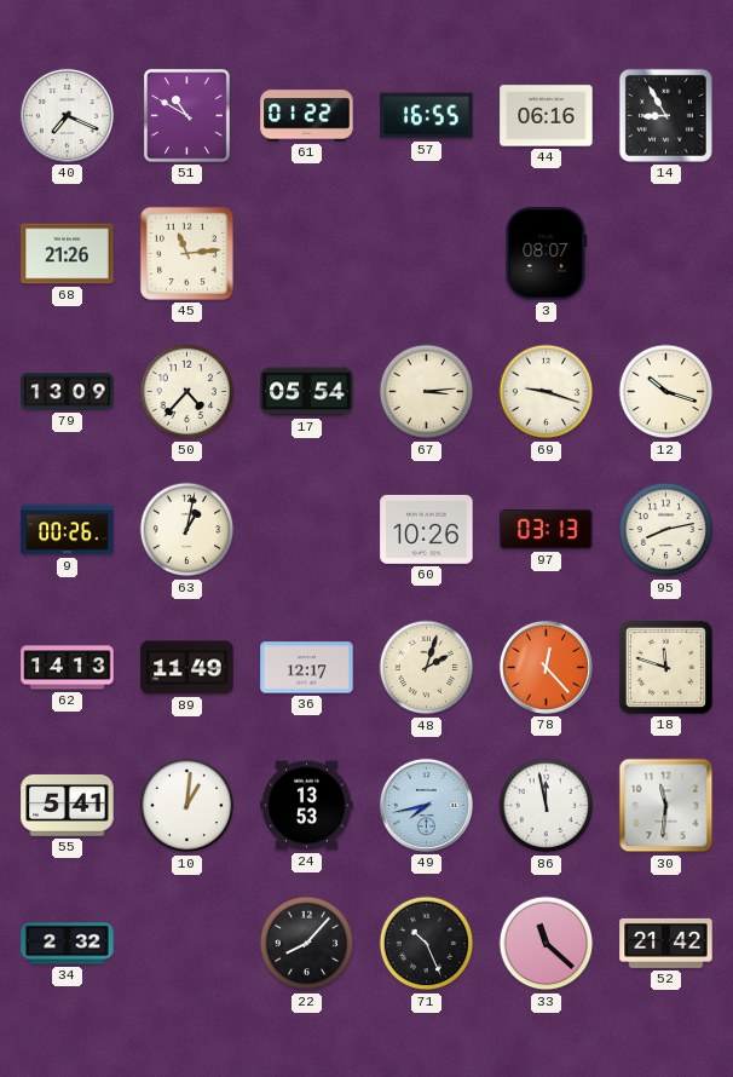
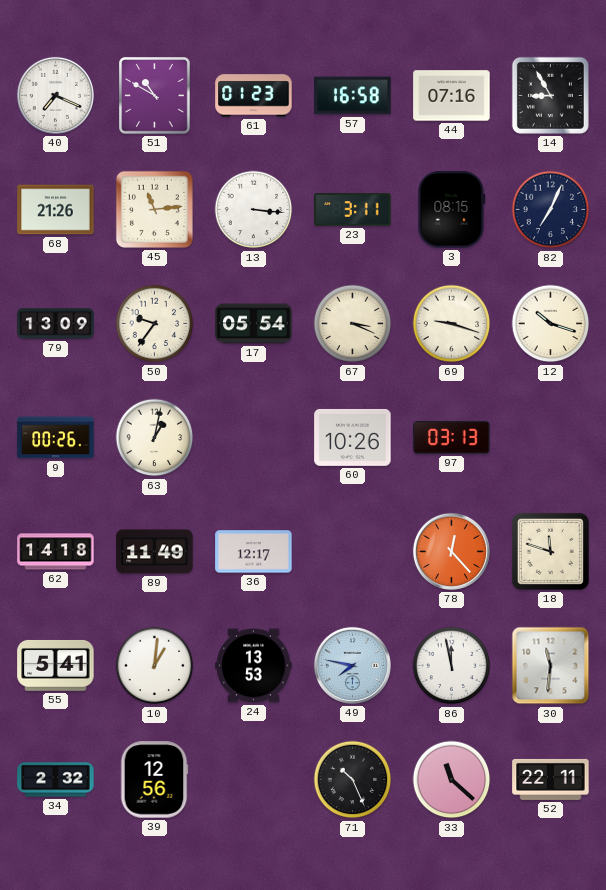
61: 01:22 -> 01:23 (254, 96)
57: 16:55 -> 16:58 (353, 96)
44: 06:16 -> 07:16 (452, 96)
13: none -> 3:16 (254, 210)
23: none -> 3:11 (353, 210)
3: 08:07 -> 08:15 (452, 210)
82: none -> 7:04 (551, 210)
50: 4:37 -> 9:36 (155, 324)
67: 3:14 -> 3:19 (353, 324)
95: 8:13 -> none (666, 530)
62: 14:13 -> 14:18 (56, 552)
48: 2:03 -> none (427, 668)
49: 7:43 -> 7:47 (352, 665)
39: none -> 12:56 (154, 780)
22: 8:07 -> none (307, 944)
52: 21:42 -> 22:11 (551, 779)
